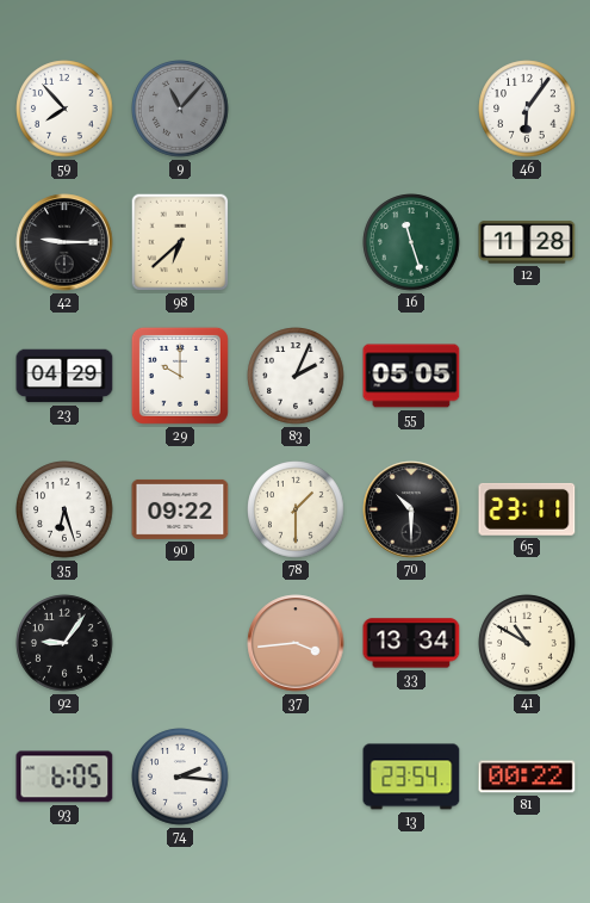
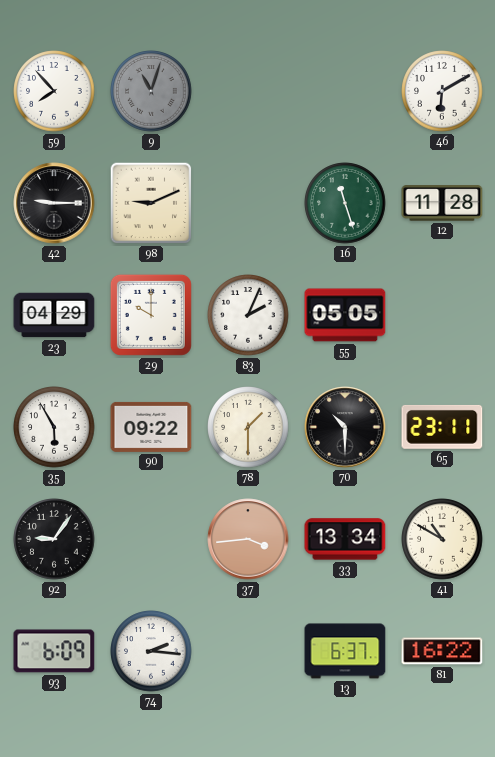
9: 11:07 -> 11:03 (151, 91)
46: 6:06 -> 6:10 (442, 91)
98: 6:38 -> 9:11 (151, 203)
35: 6:27 -> 5:55 (54, 427)
93: 6:05 -> 6:09 (54, 651)
13: 23:54 -> 6:37 (345, 651)
81: 00:22 -> 16:22 (442, 651)
